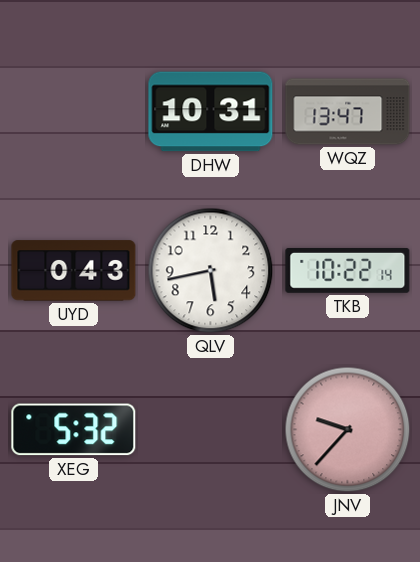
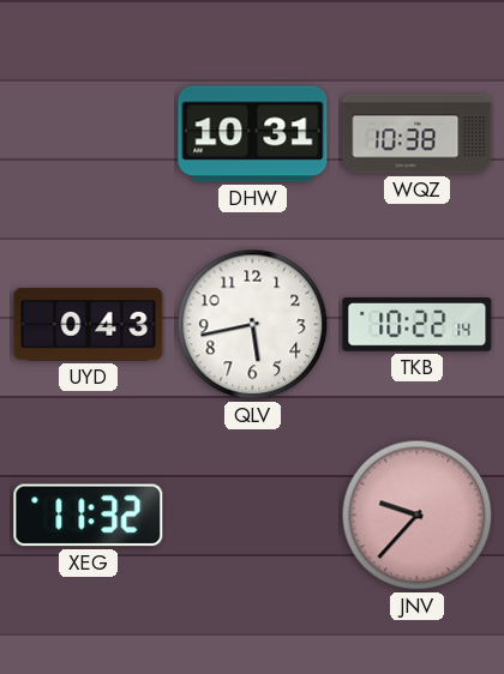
WQZ: 13:47 -> 10:38 (418, 134)
XEG: 5:32 -> 11:32 (89, 516)
